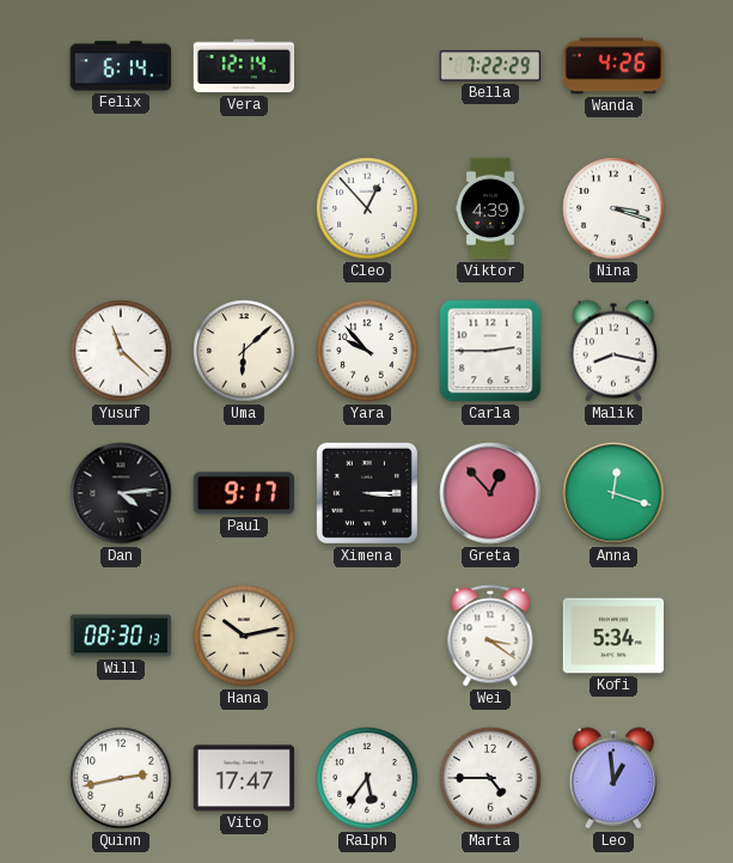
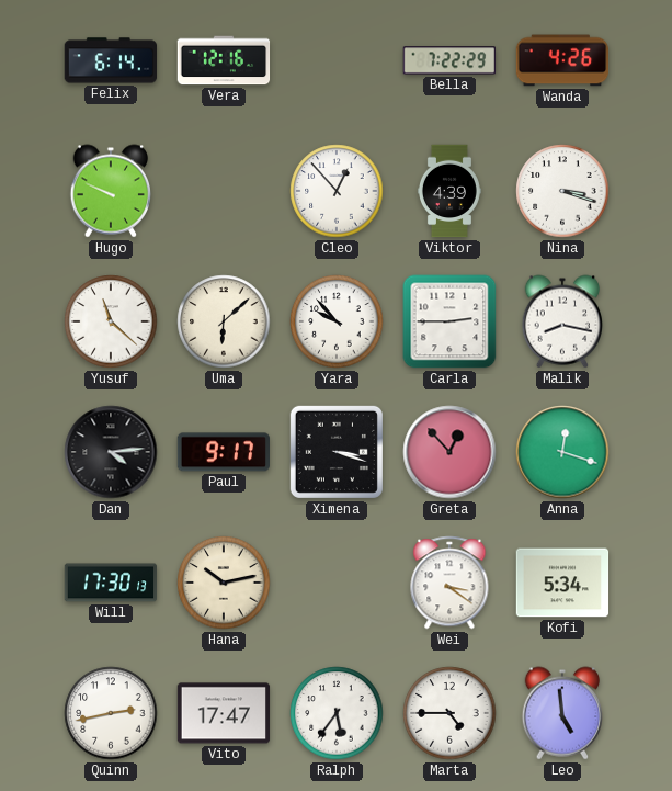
Vera: 12:14 -> 12:16 (224, 60)
Hugo: none -> 9:49 (110, 191)
Ximena: 3:15 -> 3:18 (337, 452)
Will: 08:30 -> 17:30 (111, 583)
Leo: 12:59 -> 4:59 (561, 713)
